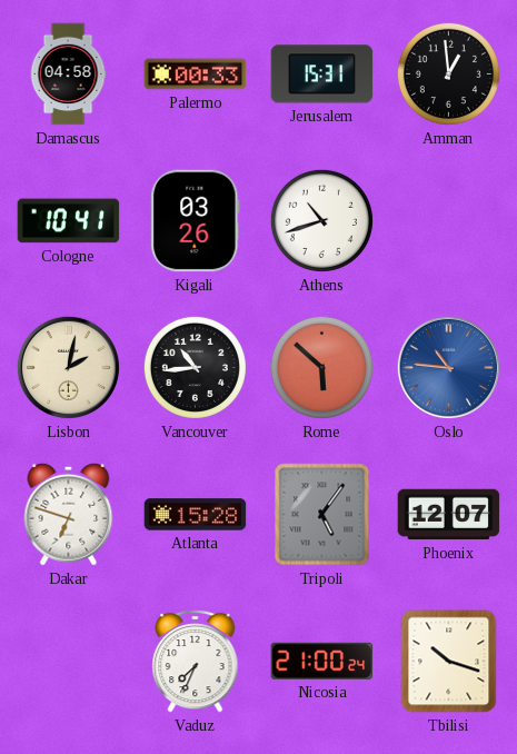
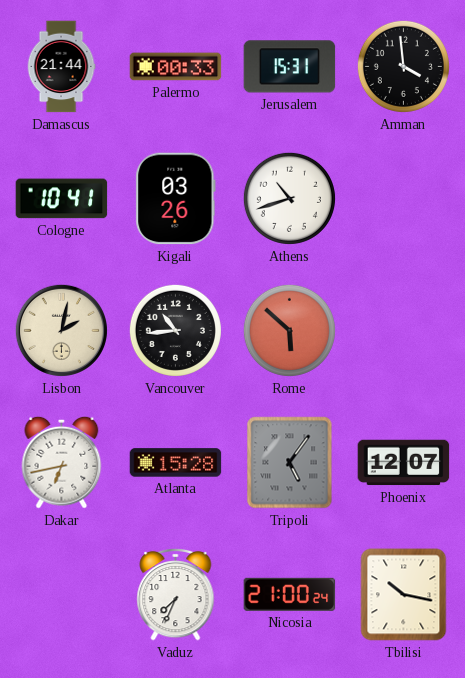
Damascus: 04:58 -> 21:44 (61, 67)
Amman: 12:59 -> 3:59 (403, 66)
Oslo: 10:46 -> none (448, 367)
Dakar: 6:48 -> 6:43 (62, 462)
Tbilisi: 10:18 -> 10:17 (404, 595)
